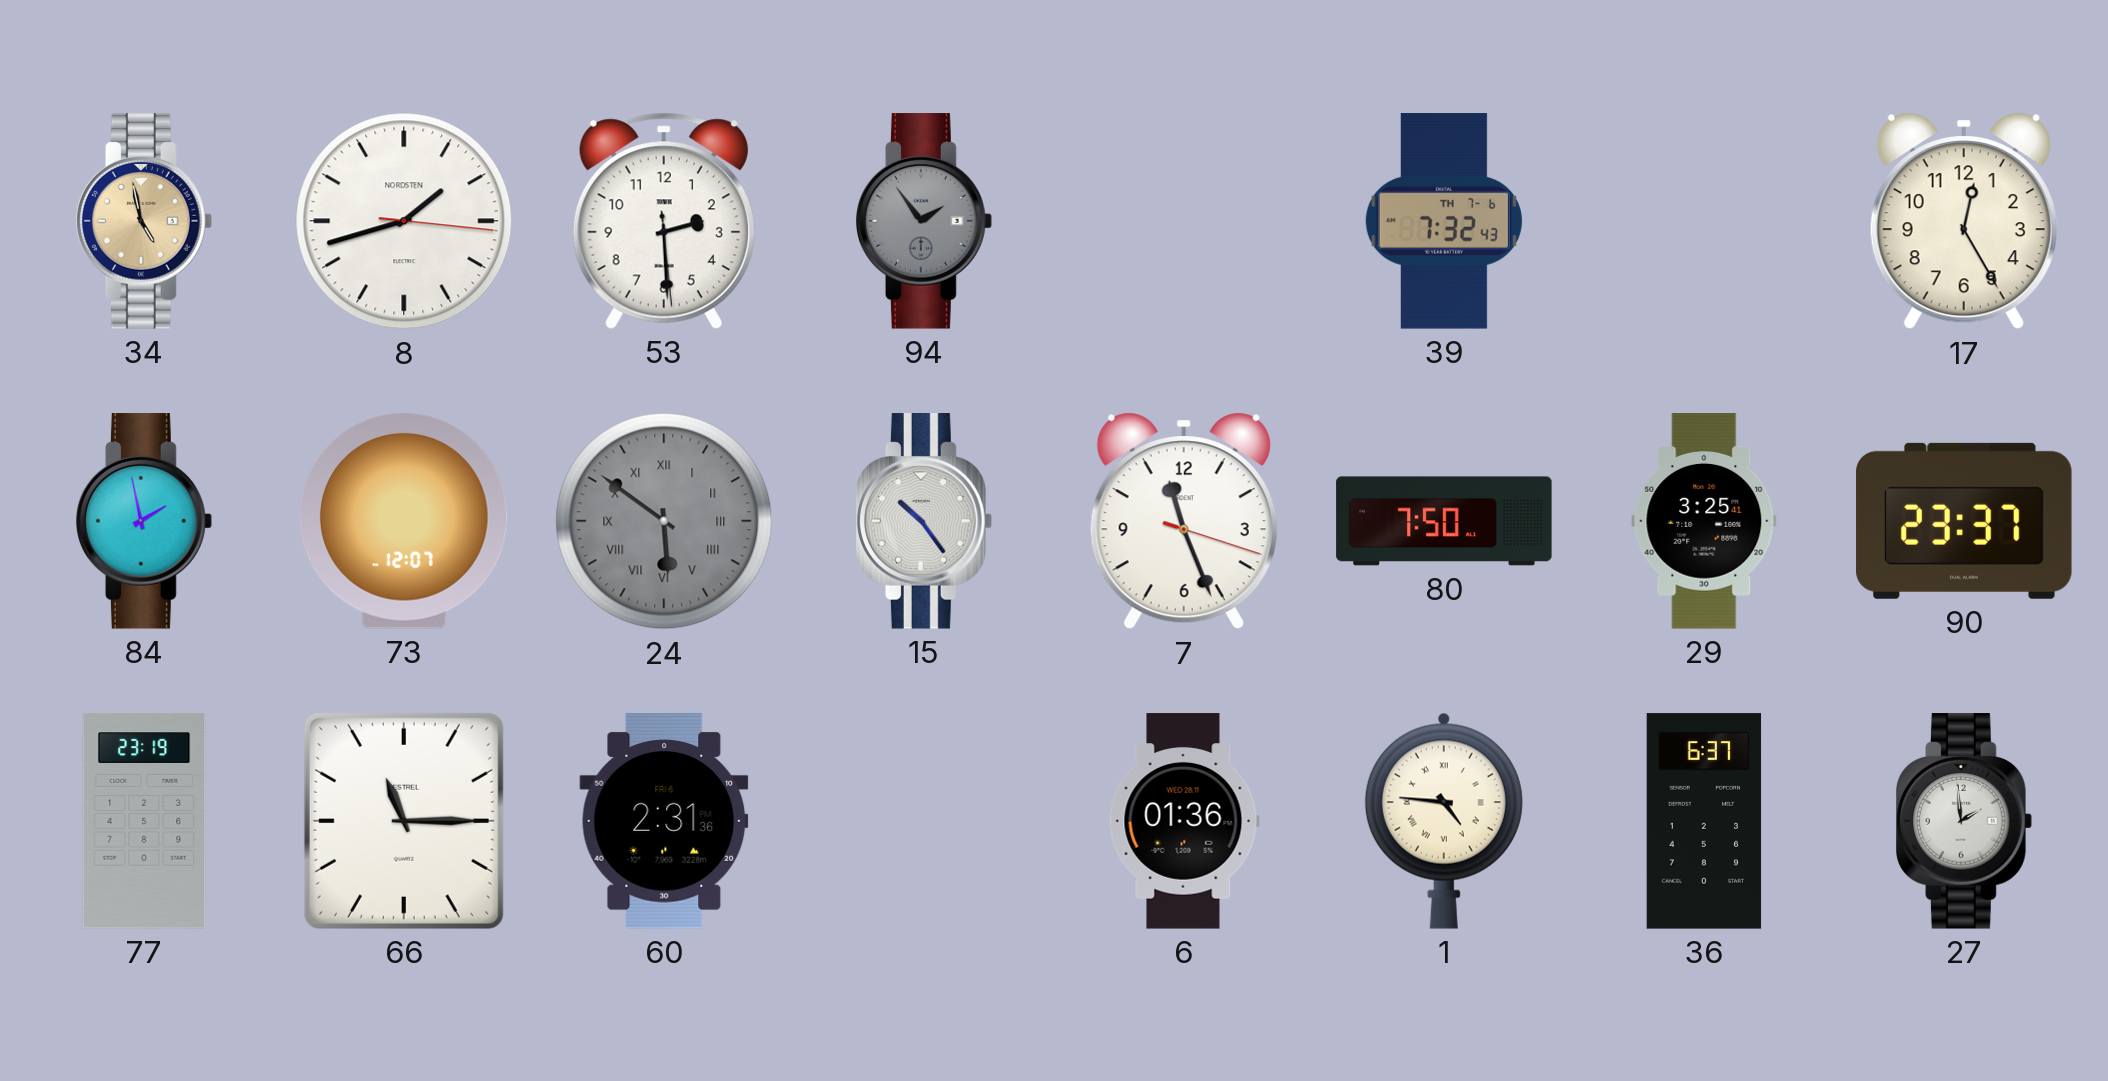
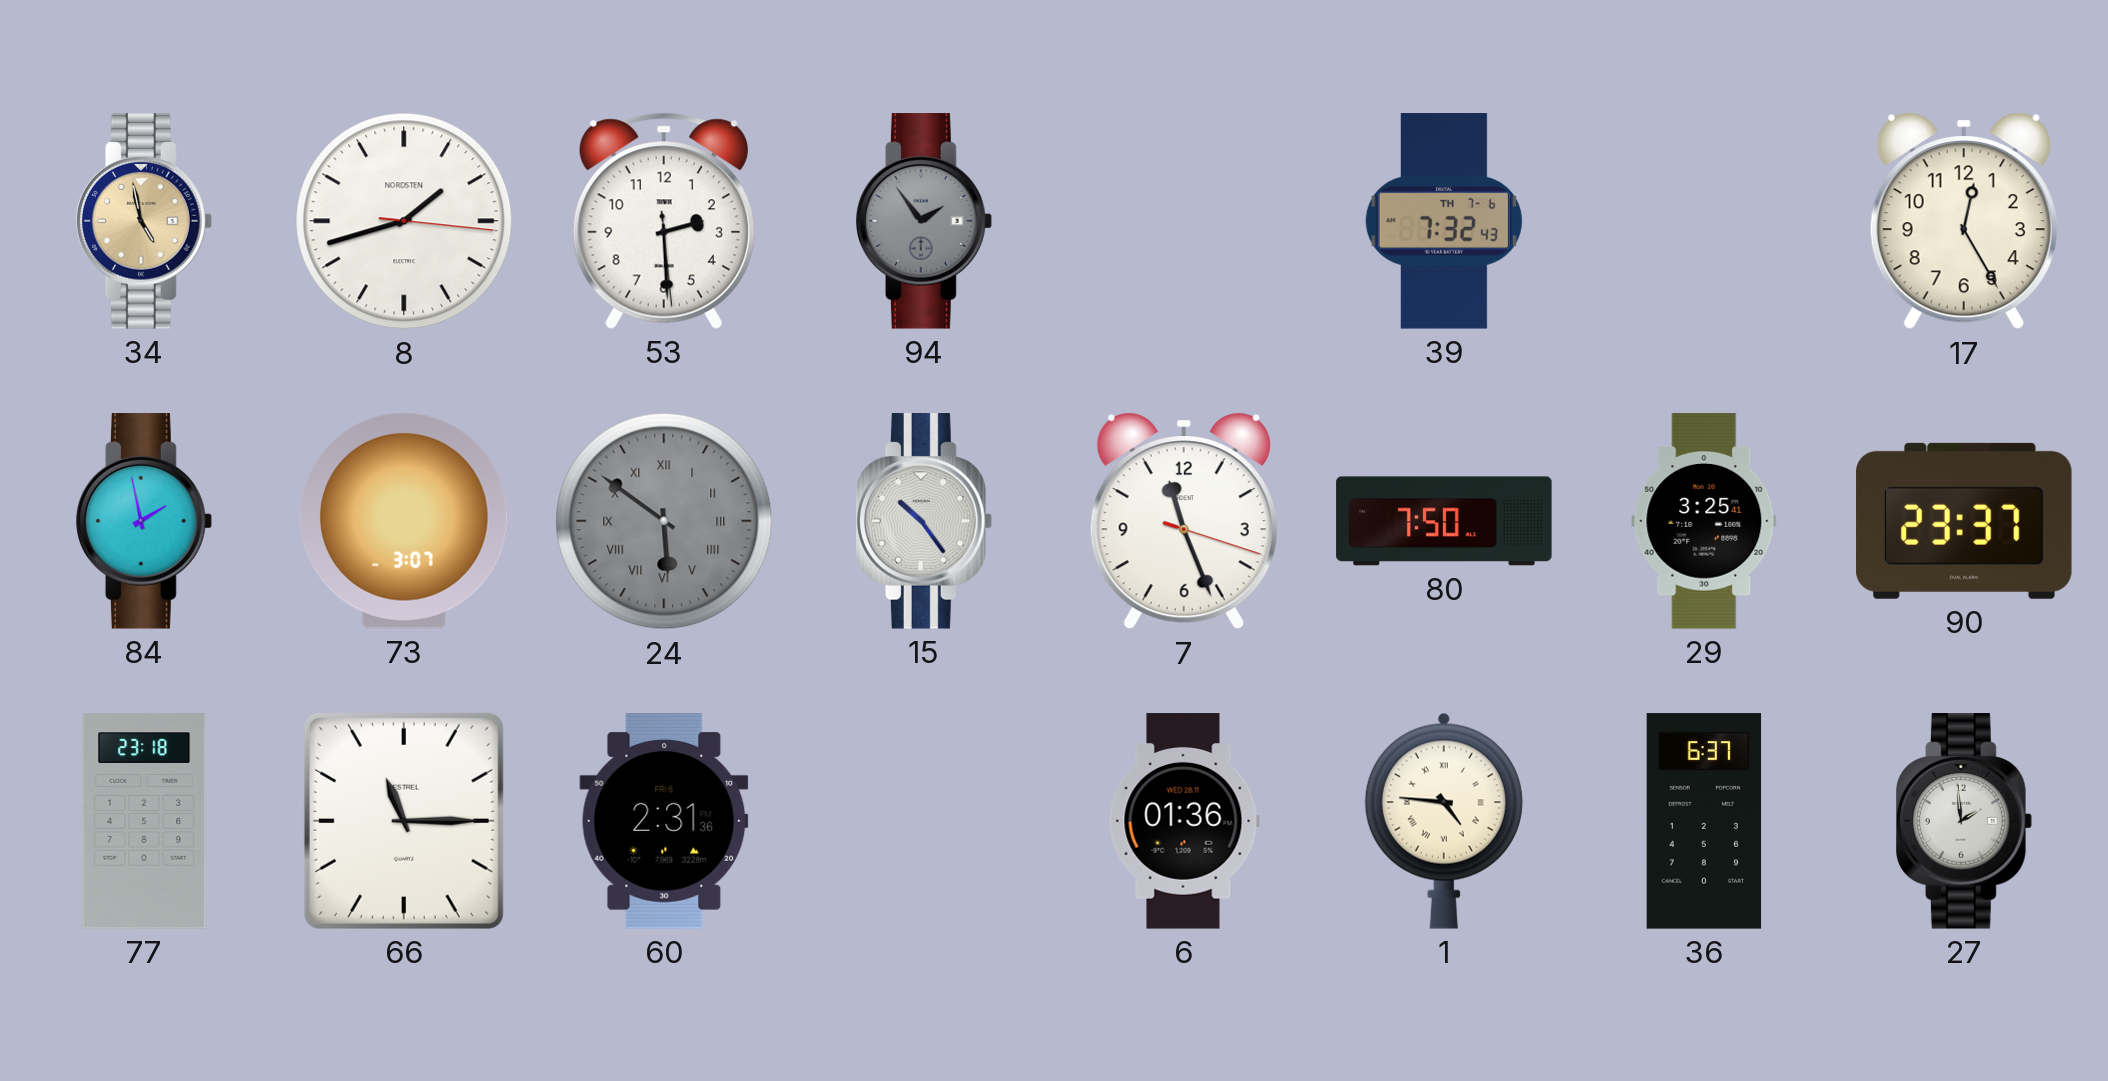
73: 12:07 -> 3:07 (404, 521)
77: 23:19 -> 23:18 (144, 821)
